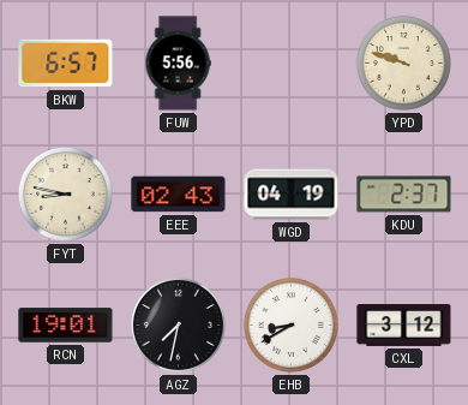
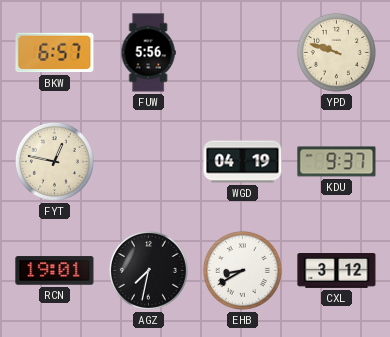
FYT: 8:47 -> 12:47 (54, 161)
EEE: 02:43 -> none (179, 195)
KDU: 2:37 -> 9:37 (337, 162)
